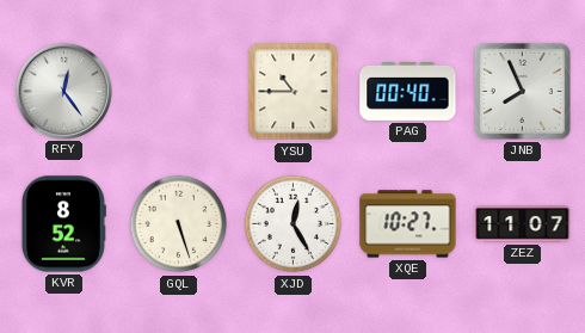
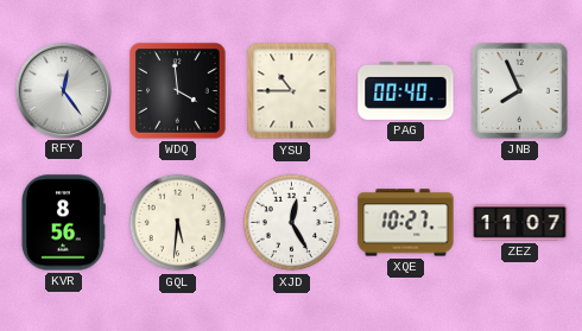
WDQ: none -> 3:59 (178, 91)
KVR: 8:52 -> 8:56 (63, 223)
GQL: 5:27 -> 5:31 (178, 223)
